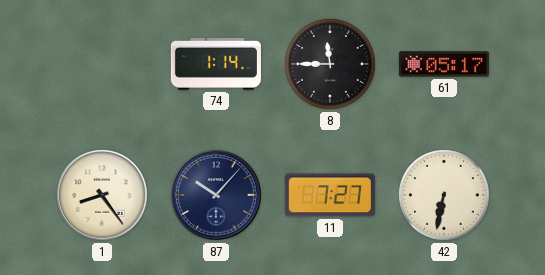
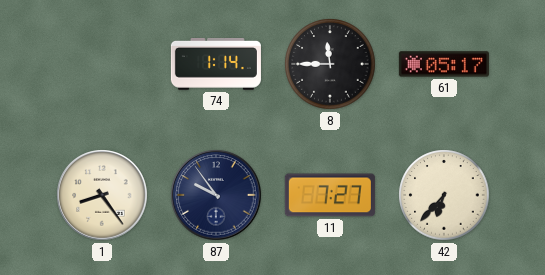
87: 10:07 -> 9:54 (216, 195)
42: 6:32 -> 6:37 (444, 195)
